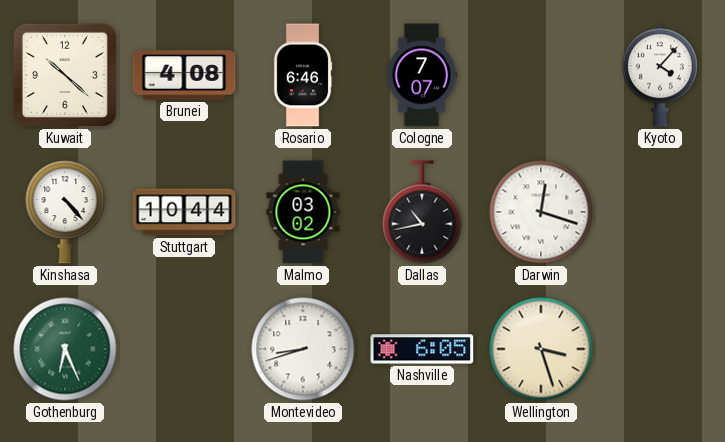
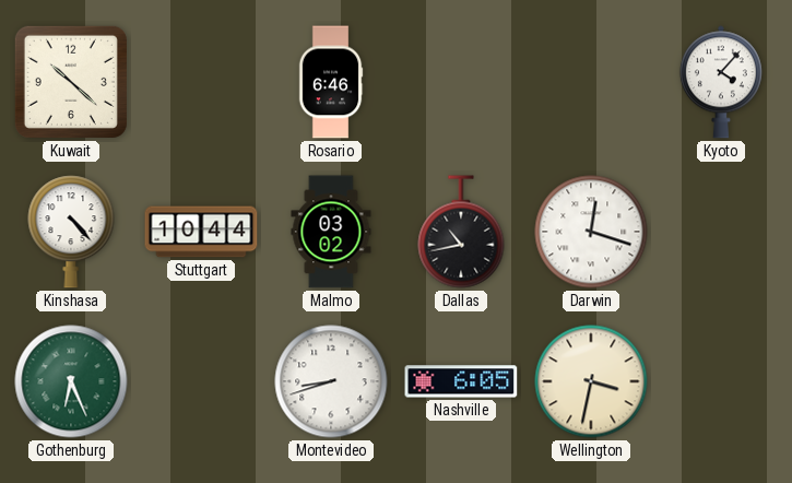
Brunei: 4:08 -> none (184, 75)
Cologne: 7:07 -> none (422, 75)
Wellington: 3:27 -> 3:32 (591, 381)
